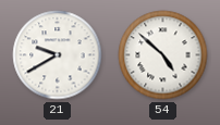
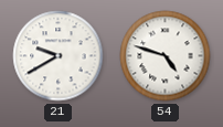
54: 4:52 -> 4:48 (166, 56)
